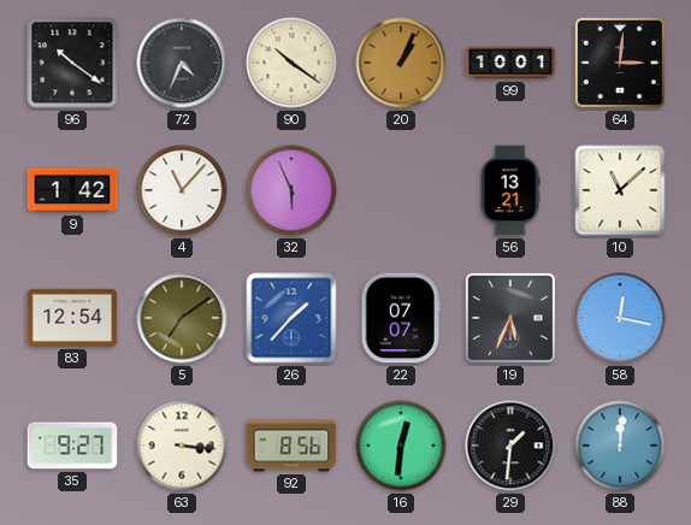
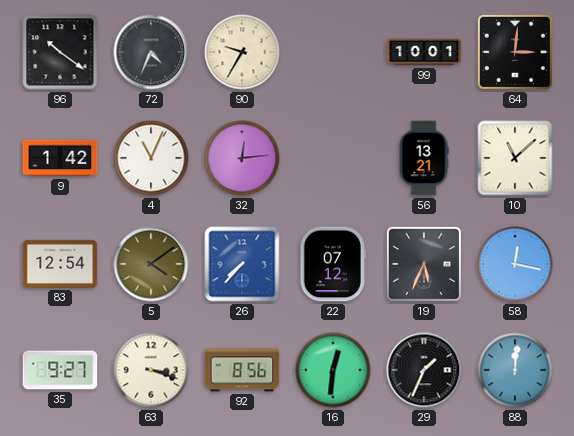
90: 10:21 -> 9:35 (242, 52)
20: 1:04 -> none (401, 63)
4: 11:07 -> 11:04 (151, 158)
32: 5:56 -> 12:14 (242, 158)
5: 7:09 -> 4:09 (151, 264)
26: 1:37 -> 7:37 (242, 264)
22: 07:07 -> 07:12 (333, 264)
63: 3:16 -> 3:18 (151, 370)
29: 1:31 -> 1:34 (424, 370)
